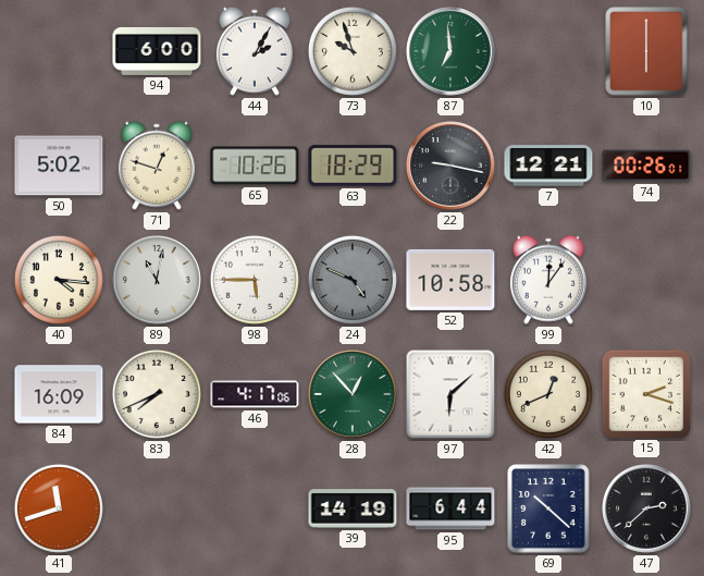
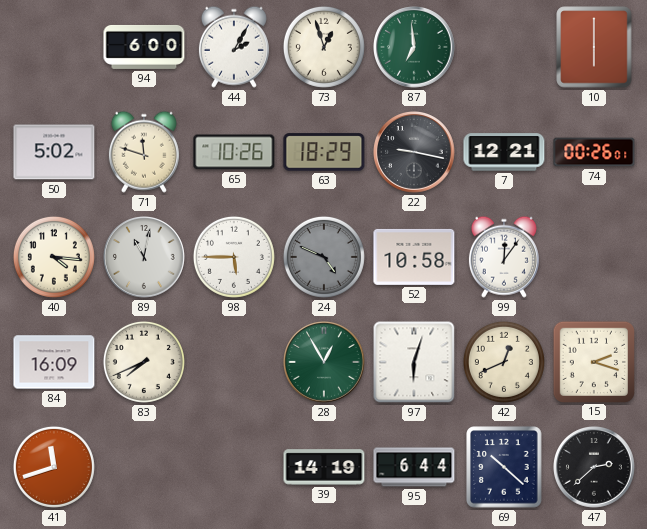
73: 9:57 -> 12:57 (324, 47)
71: 12:48 -> 11:48 (144, 152)
46: 4:17 -> none (255, 394)
28: 12:53 -> 12:55 (325, 363)
97: 6:08 -> 6:03 (414, 362)
